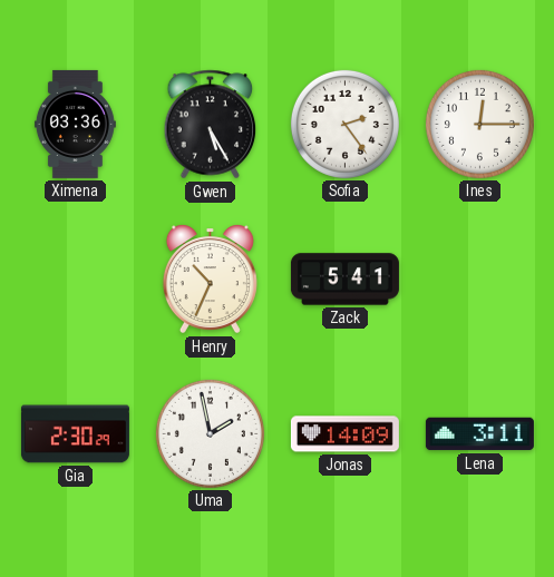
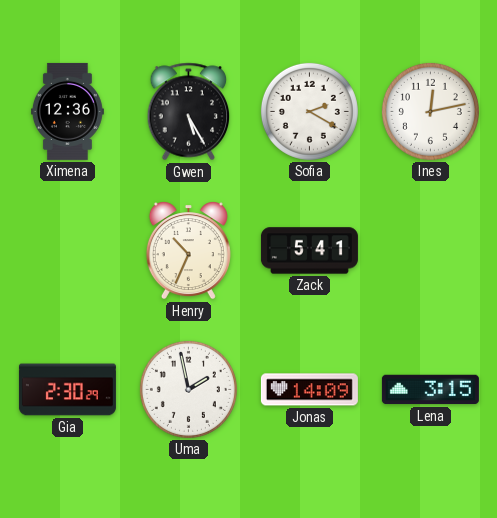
Ximena: 03:36 -> 12:36 (67, 111)
Sofia: 2:24 -> 2:20 (309, 111)
Ines: 12:15 -> 12:13 (430, 111)
Lena: 3:11 -> 3:15 (430, 390)
